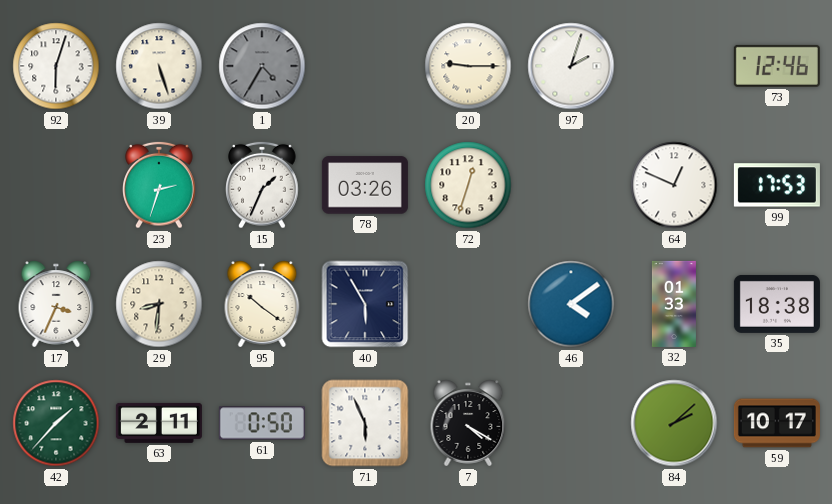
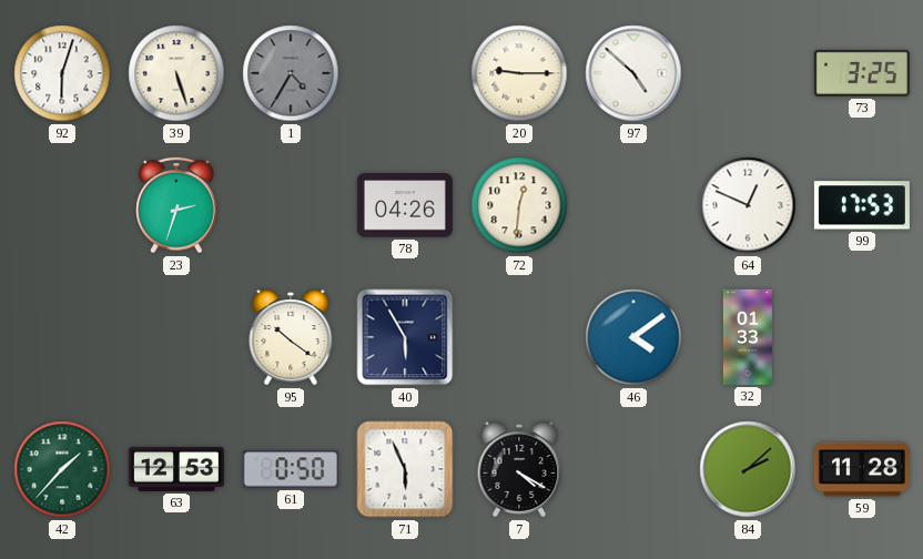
97: 2:03 -> 4:52 (633, 73)
73: 12:46 -> 3:25 (862, 73)
15: 1:34 -> none (262, 185)
78: 03:26 -> 04:26 (405, 205)
72: 12:33 -> 12:31 (519, 205)
17: 3:34 -> none (56, 304)
29: 8:31 -> none (159, 304)
35: 18:38 -> none (777, 304)
63: 2:11 -> 12:53 (176, 469)
59: 10:17 -> 11:28 (862, 469)
